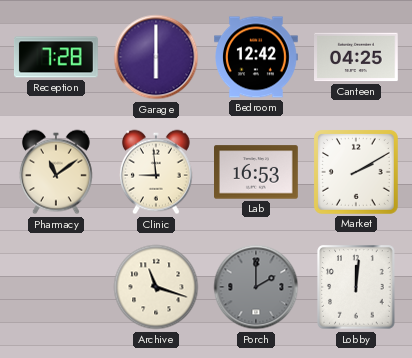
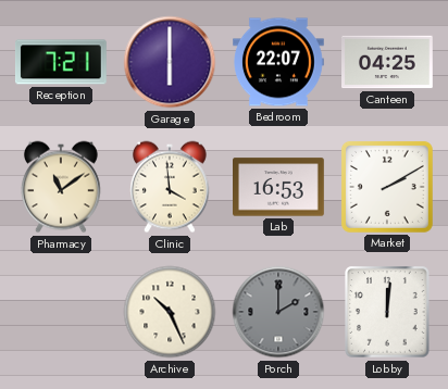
Reception: 7:28 -> 7:21 (61, 62)
Bedroom: 12:42 -> 22:07 (279, 62)
Clinic: 8:59 -> 3:59 (170, 187)
Archive: 11:18 -> 10:26 (170, 312)
